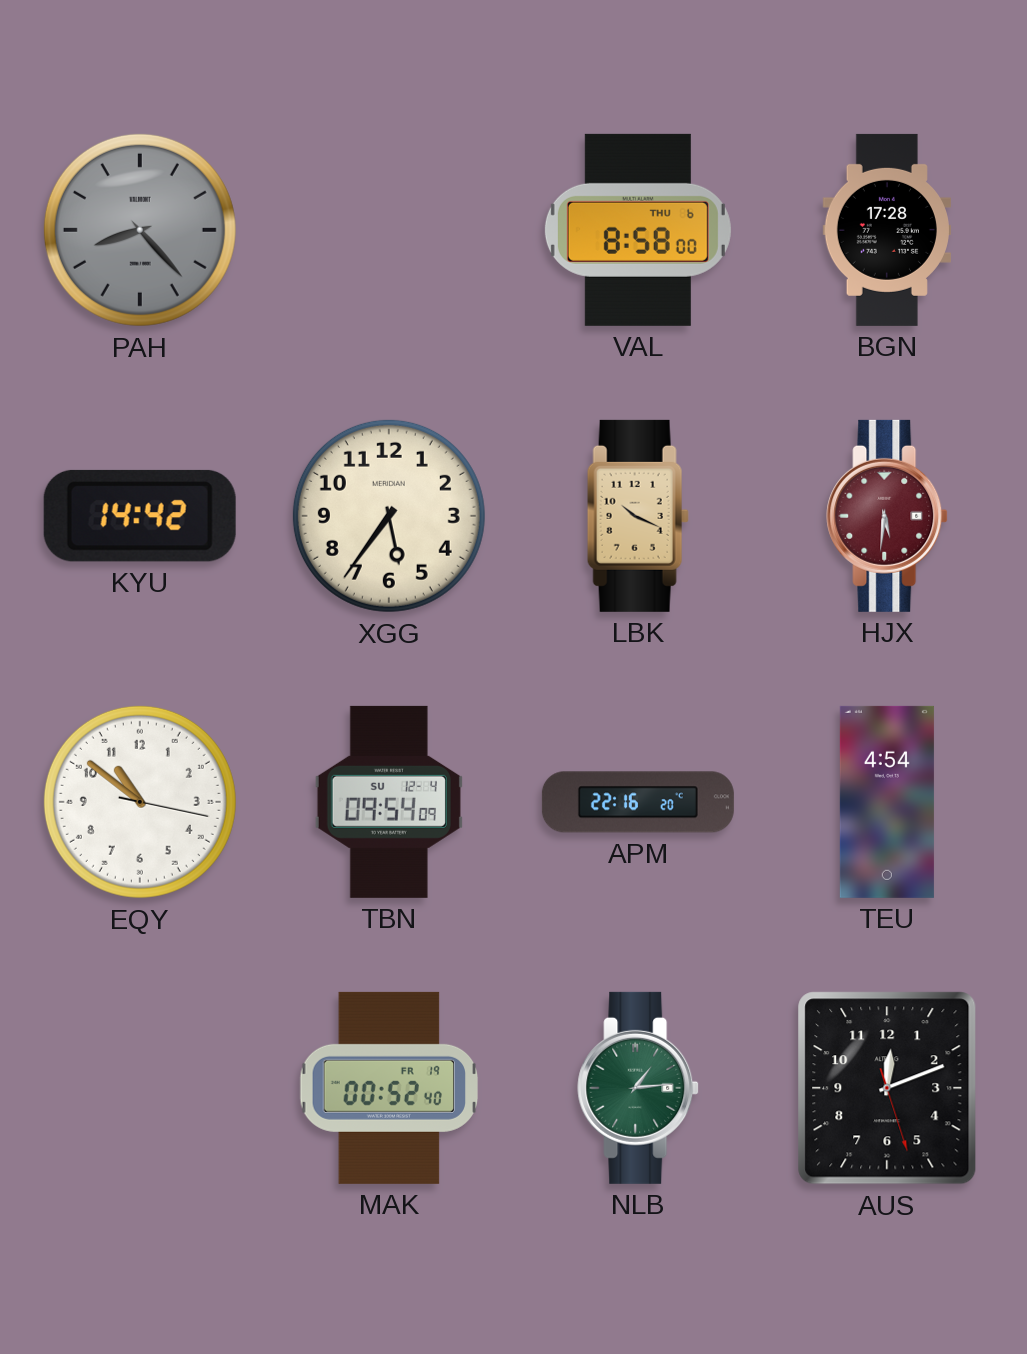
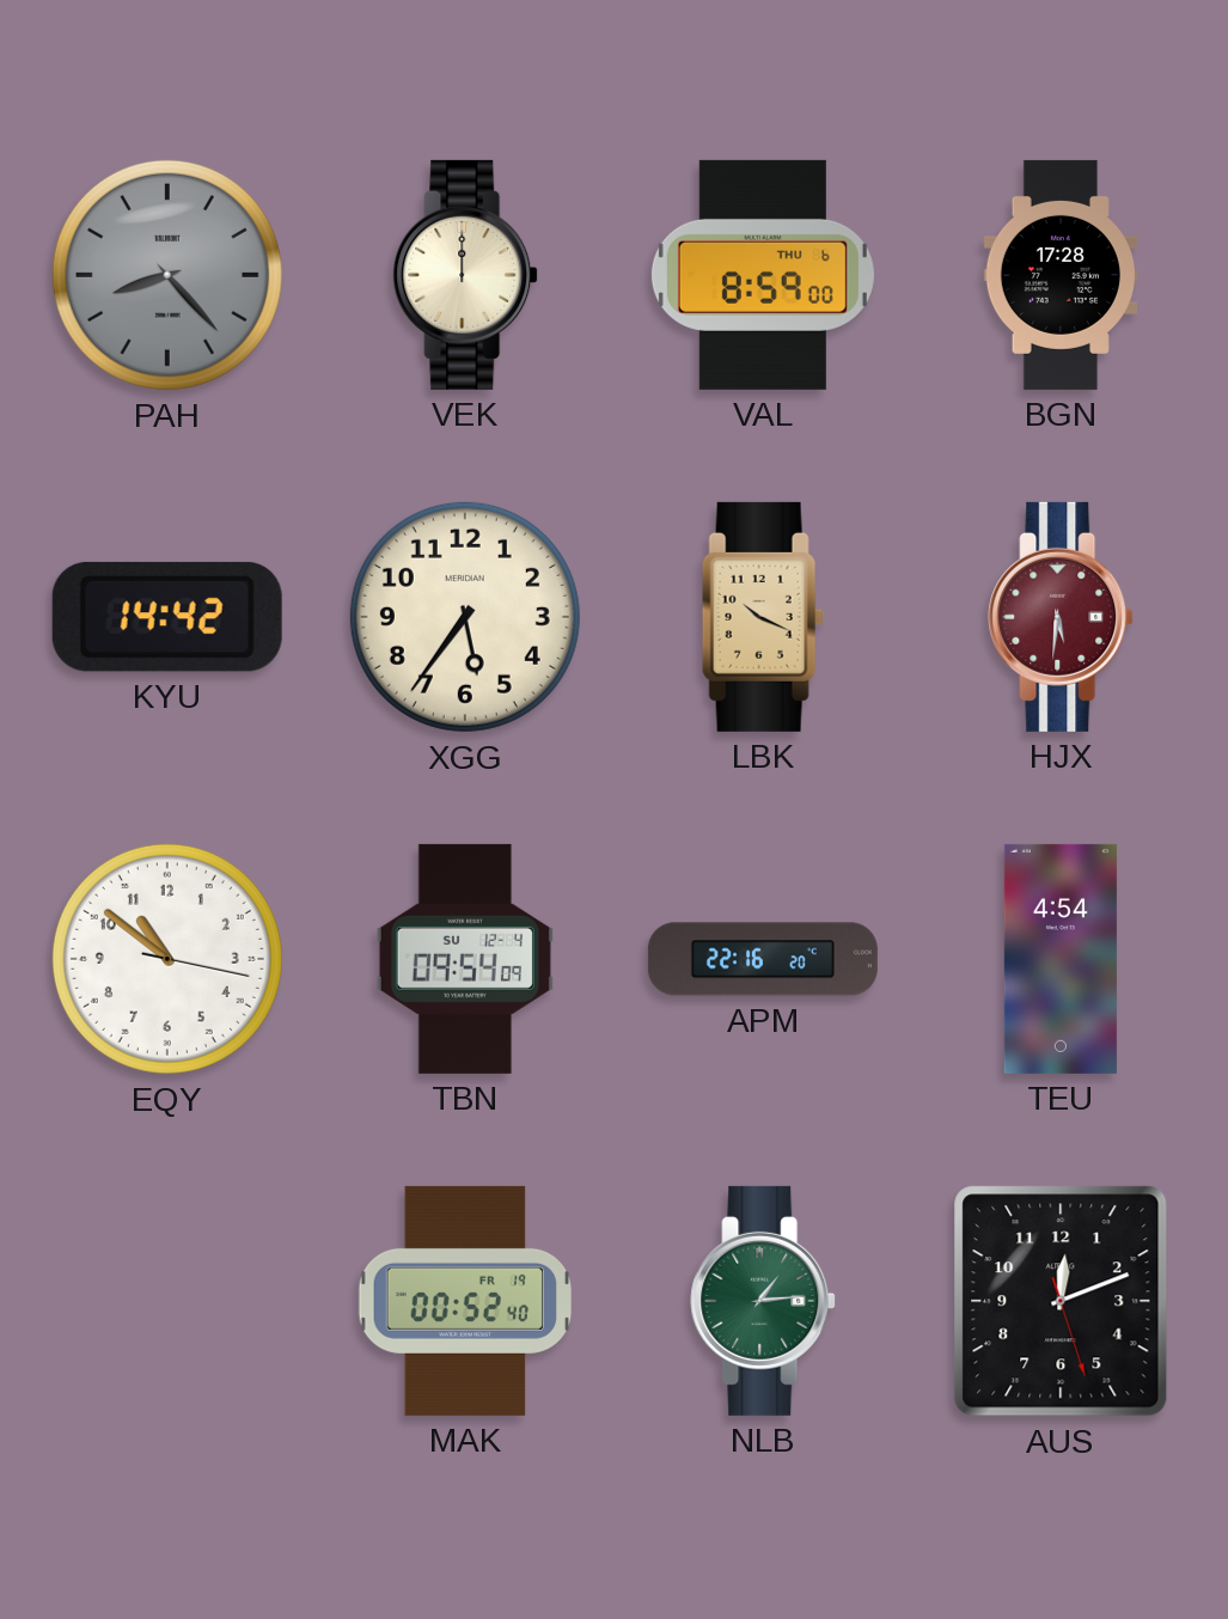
VEK: none -> 12:00 (465, 275)
VAL: 8:58 -> 8:59 (763, 275)
